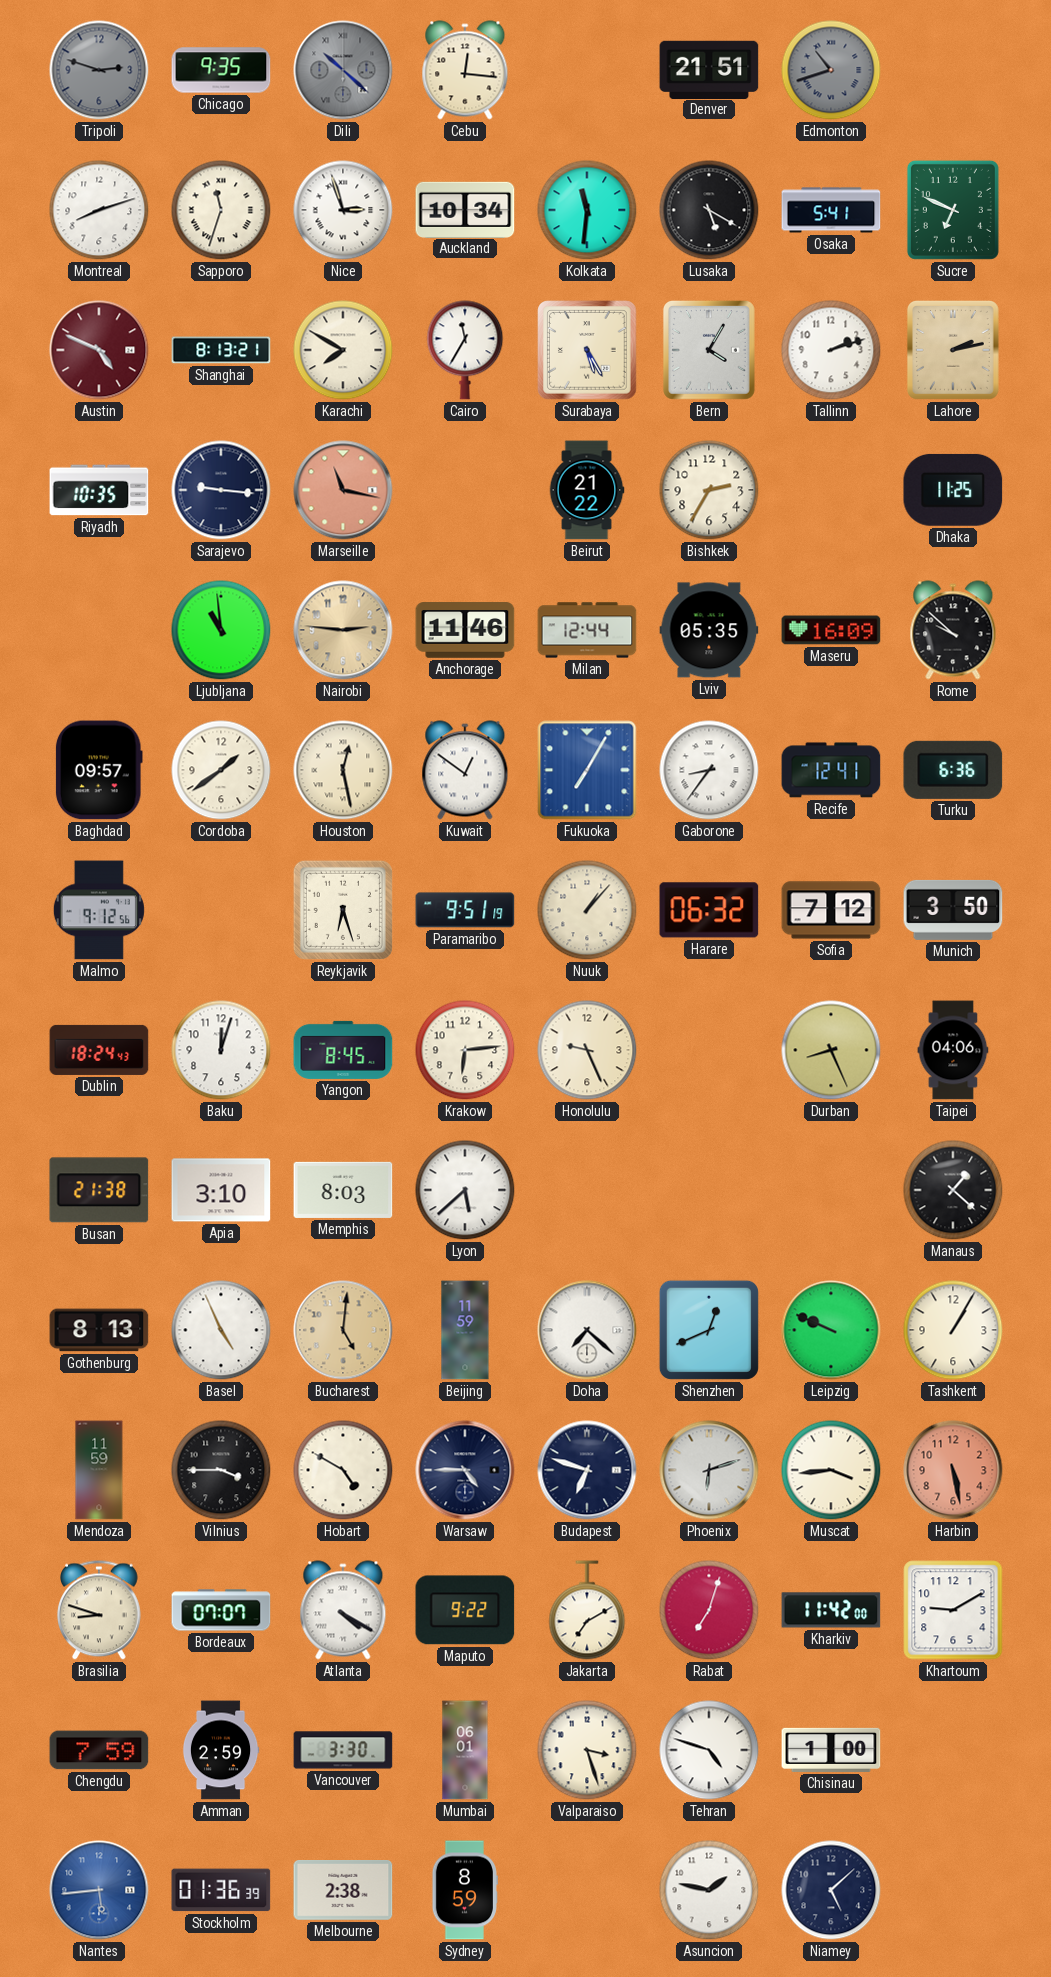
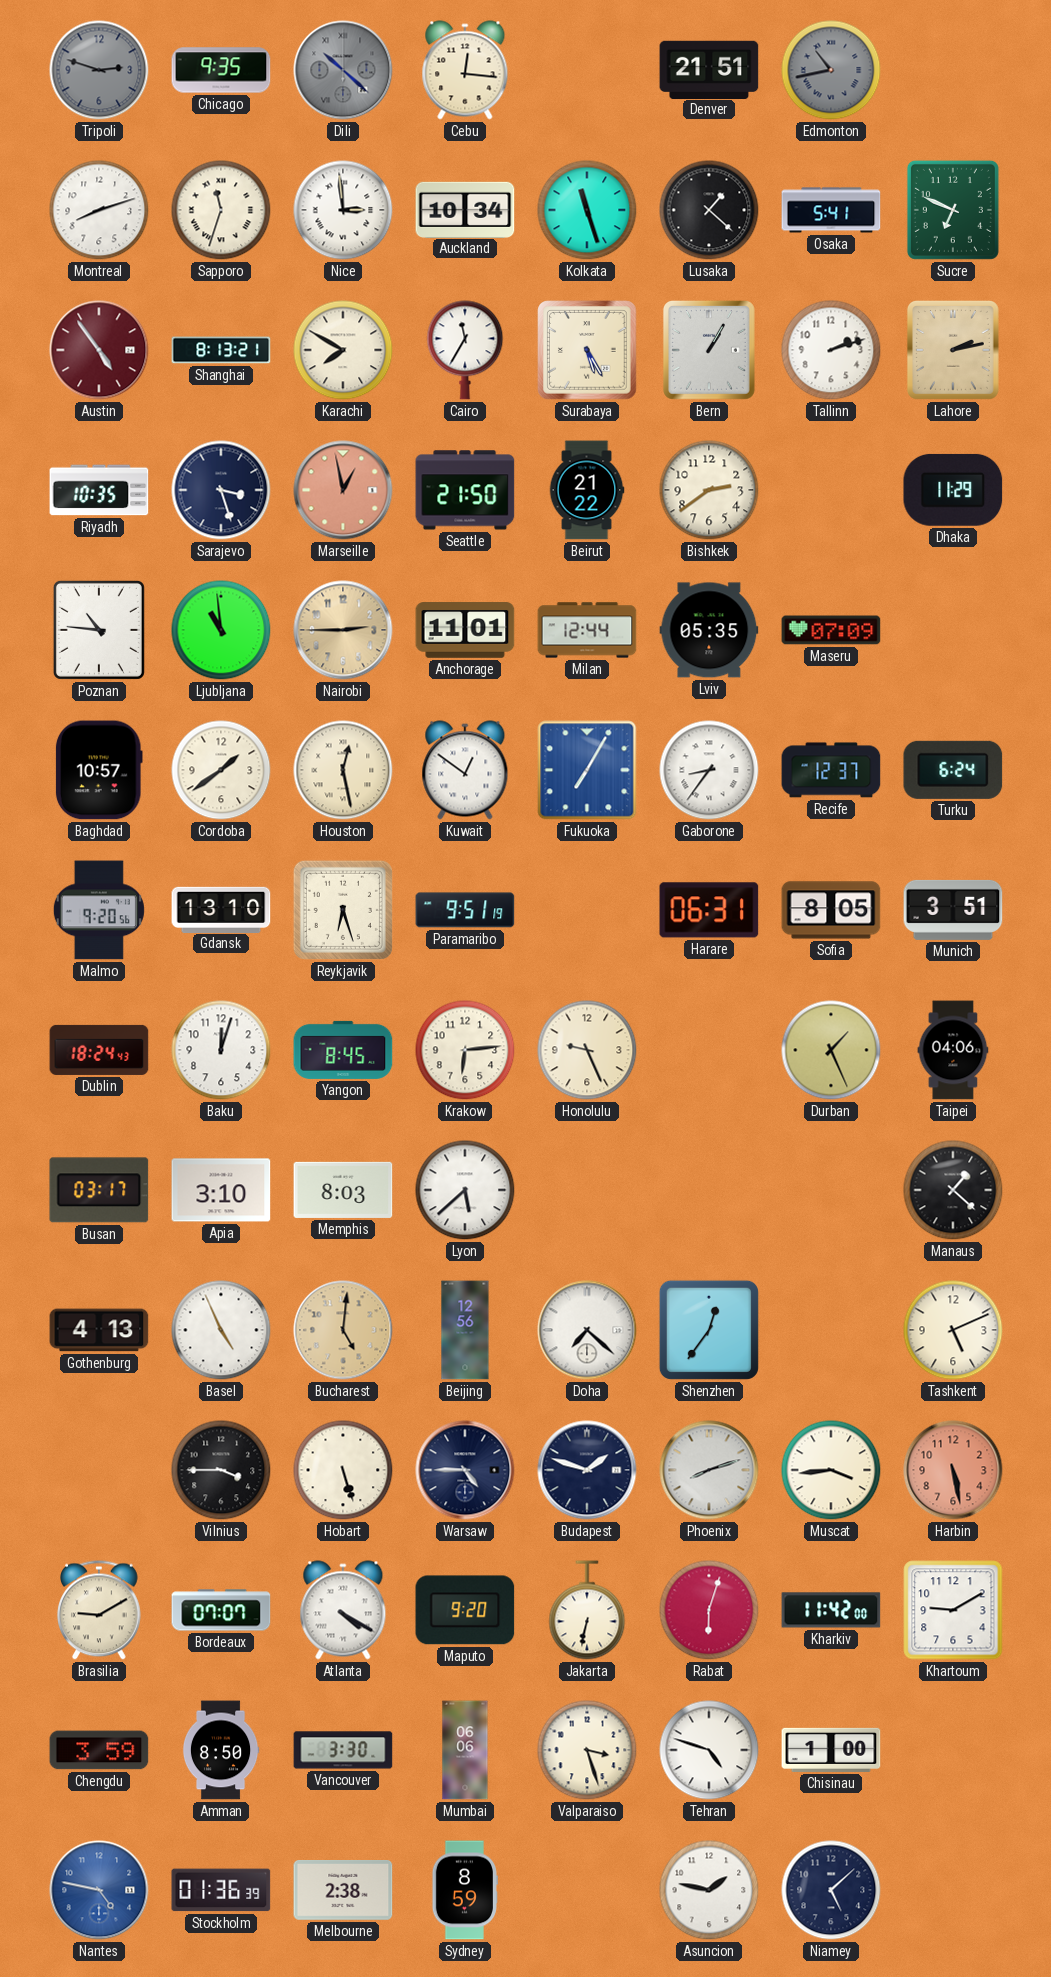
Edmonton: 10:42 -> 10:43 (831, 70)
Nice: 2:57 -> 2:59 (343, 210)
Kolkata: 11:31 -> 11:27 (587, 210)
Lusaka: 5:20 -> 1:22 (709, 210)
Austin: 4:49 -> 4:54 (99, 350)
Bern: 4:05 -> 1:05 (709, 350)
Sarajevo: 9:16 -> 3:27 (221, 490)
Marseille: 11:17 -> 12:58 (343, 490)
Seattle: none -> 21:50 (465, 490)
Bishkek: 2:35 -> 2:39 (709, 490)
Dhaka: 11:25 -> 11:29 (953, 490)
Poznan: none -> 10:46 (99, 630)
Nairobi: 2:46 -> 2:45 (343, 630)
Anchorage: 11:46 -> 11:01 (465, 630)
Maseru: 16:09 -> 07:09 (831, 630)
Rome: 9:52 -> none (953, 630)
Baghdad: 09:57 -> 10:57 (99, 770)
Recife: 12:41 -> 12:37 (831, 770)
Turku: 6:36 -> 6:24 (953, 770)
Malmo: 9:12 -> 9:20 (99, 910)
Gdansk: none -> 13:10 (221, 909)
Nuuk: 1:07 -> none (587, 910)
Harare: 06:32 -> 06:31 (709, 910)
Sofia: 7:12 -> 8:05 (831, 910)
Munich: 3:50 -> 3:51 (953, 910)
Durban: 8:26 -> 1:26 (831, 1050)
Busan: 21:38 -> 03:17 (99, 1190)
Gothenburg: 8:13 -> 4:13 (99, 1330)
Beijing: 11:59 -> 12:56 (465, 1330)
Shenzhen: 12:41 -> 12:36 (709, 1330)
Leipzig: 9:49 -> none (831, 1330)
Tashkent: 1:05 -> 5:11 (953, 1330)
Mendoza: 11:59 -> none (99, 1470)
Hobart: 4:50 -> 5:27 (343, 1470)
Budapest: 6:48 -> 1:48 (587, 1470)
Phoenix: 6:12 -> 8:12 (709, 1470)
Brasilia: 8:48 -> 9:10 (100, 1610)
Maputo: 9:22 -> 9:20 (465, 1610)
Jakarta: 7:10 -> 6:32 (587, 1610)
Rabat: 7:03 -> 6:03 (709, 1610)
Chengdu: 7:59 -> 3:59 (99, 1750)
Amman: 2:59 -> 8:50 (221, 1750)
Mumbai: 06:01 -> 06:06 (465, 1750)
Nantes: 5:44 -> 4:47 (99, 1890)
